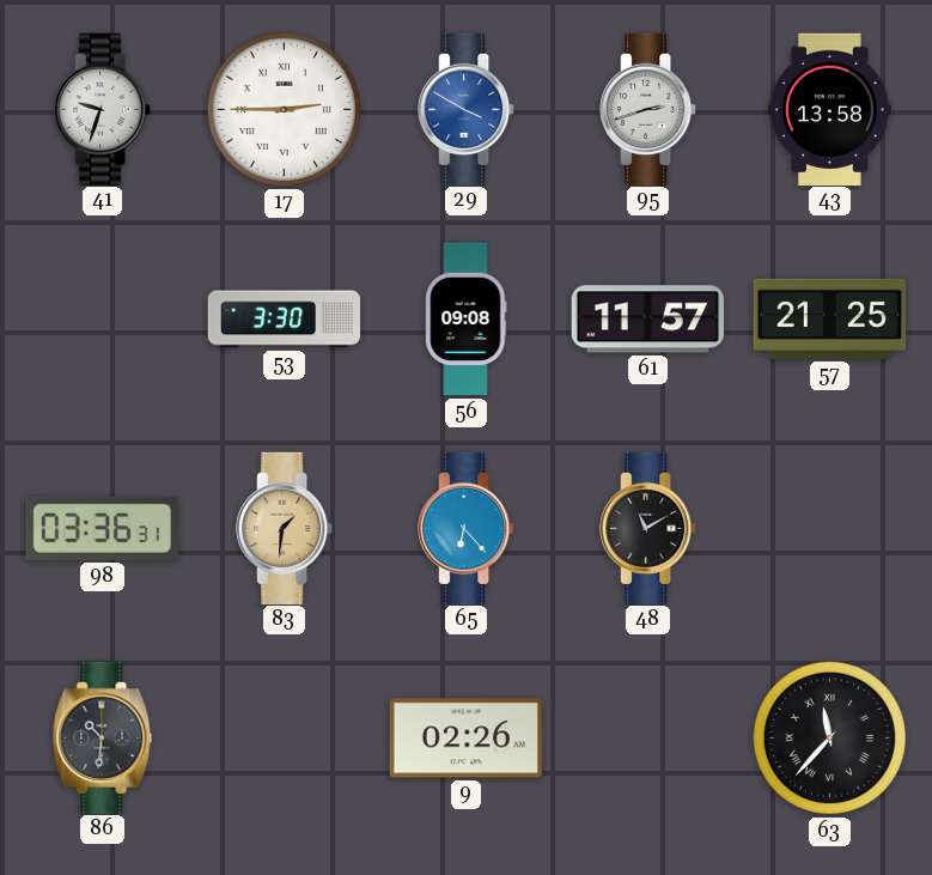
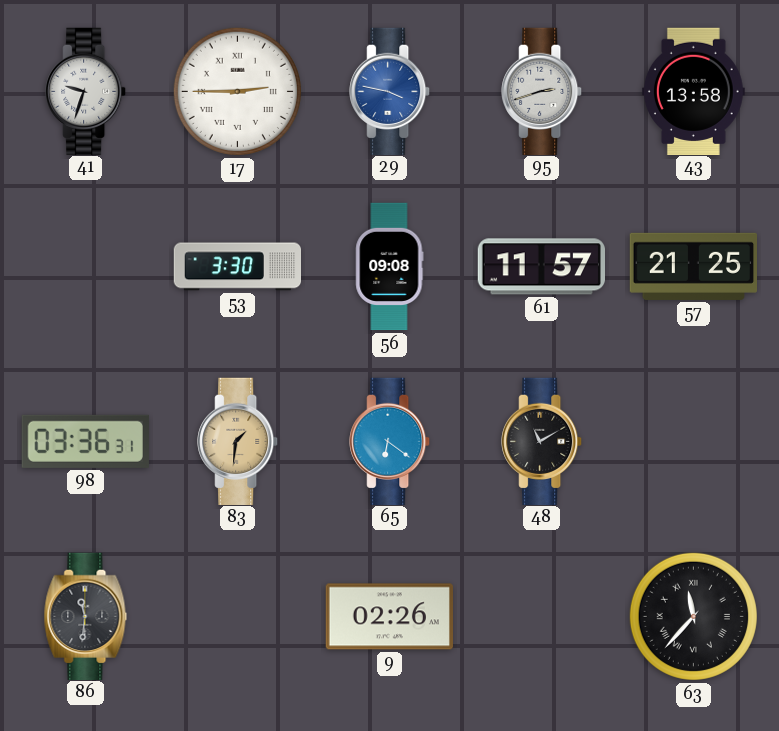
29: 3:50 -> 3:47 (390, 91)
65: 6:23 -> 6:21 (390, 441)
86: 10:31 -> 11:31 (86, 616)
